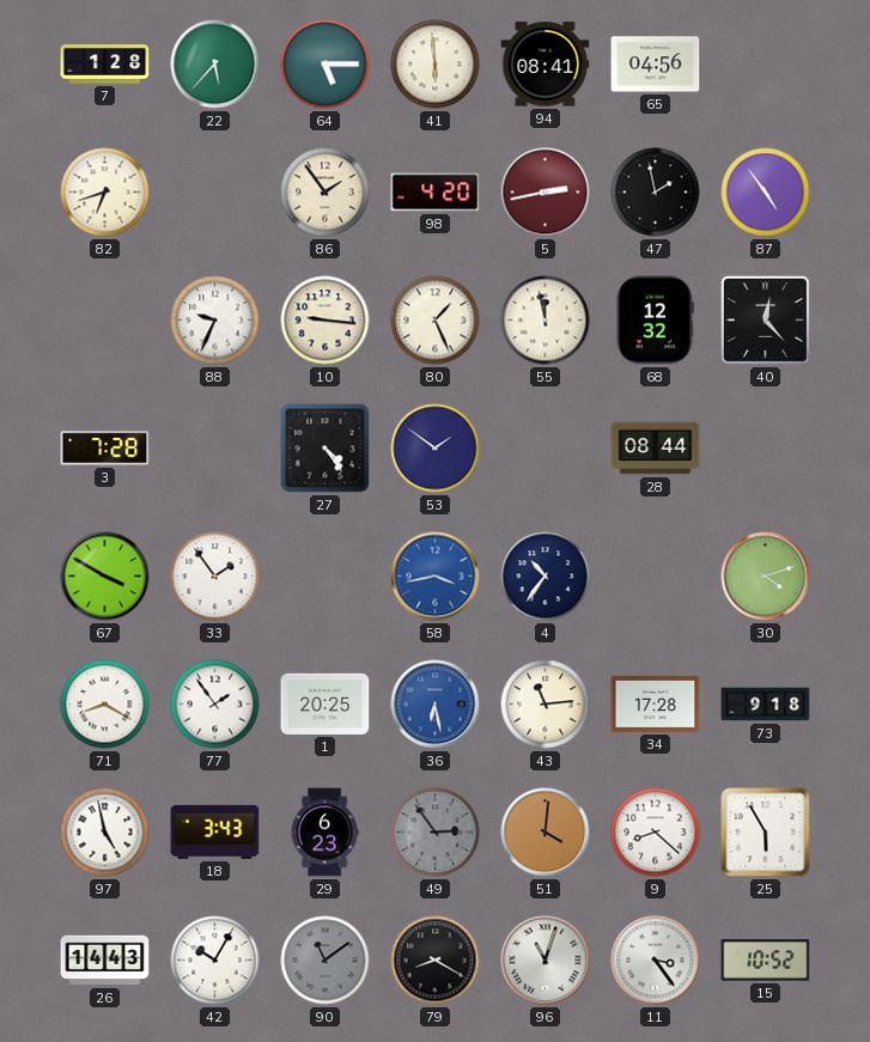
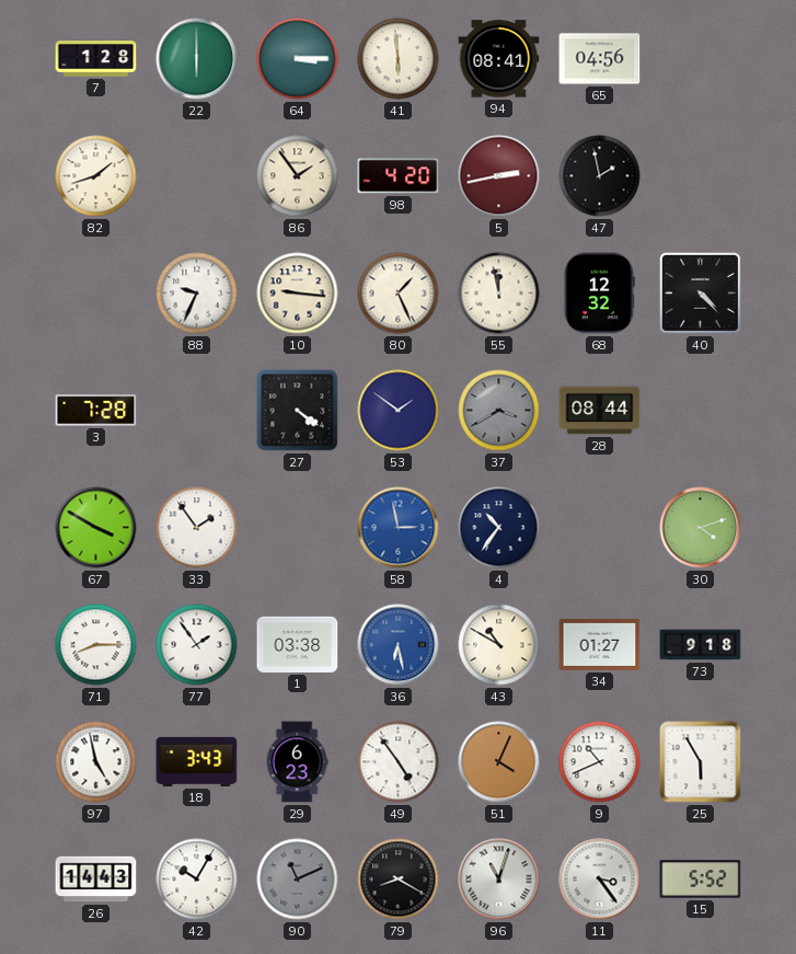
22: 5:37 -> 6:00 (197, 59)
64: 5:15 -> 3:15 (298, 59)
82: 6:42 -> 1:42 (96, 176)
87: 4:54 -> none (766, 193)
40: 12:23 -> 4:23 (700, 292)
27: 4:24 -> 4:21 (298, 411)
37: none -> 3:40 (499, 411)
58: 3:43 -> 2:58 (399, 528)
71: 8:20 -> 8:15 (96, 645)
1: 20:25 -> 03:38 (298, 644)
43: 11:14 -> 10:50 (499, 645)
34: 17:28 -> 01:27 (600, 644)
49: 2:54 -> 4:54 (399, 762)
49 dial: grey -> white (399, 762)
51: 4:01 -> 4:04 (499, 762)
9: 8:22 -> 10:41 (600, 762)
90: 11:09 -> 11:11 (298, 880)
15: 10:52 -> 5:52 (701, 880)
